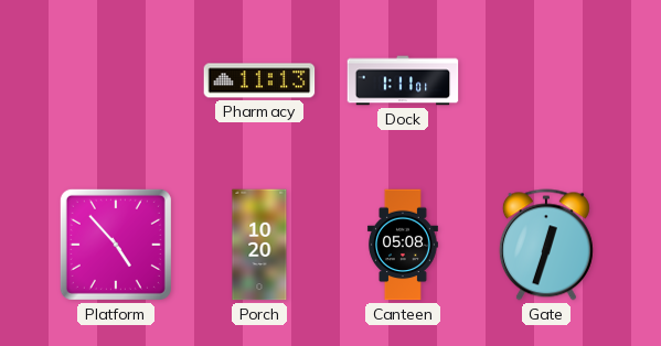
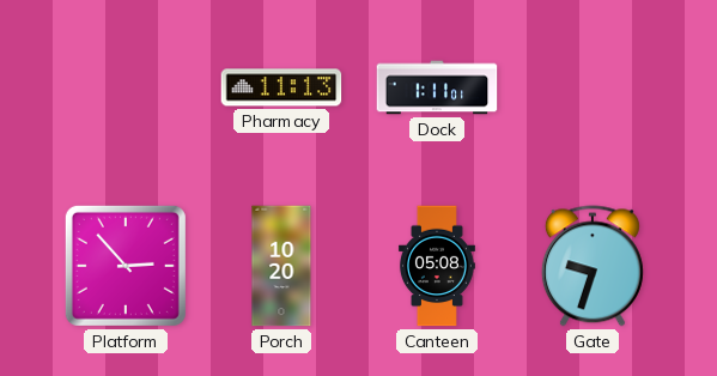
Platform: 4:53 -> 2:53 (126, 266)
Gate: 12:33 -> 9:33 (593, 266)
